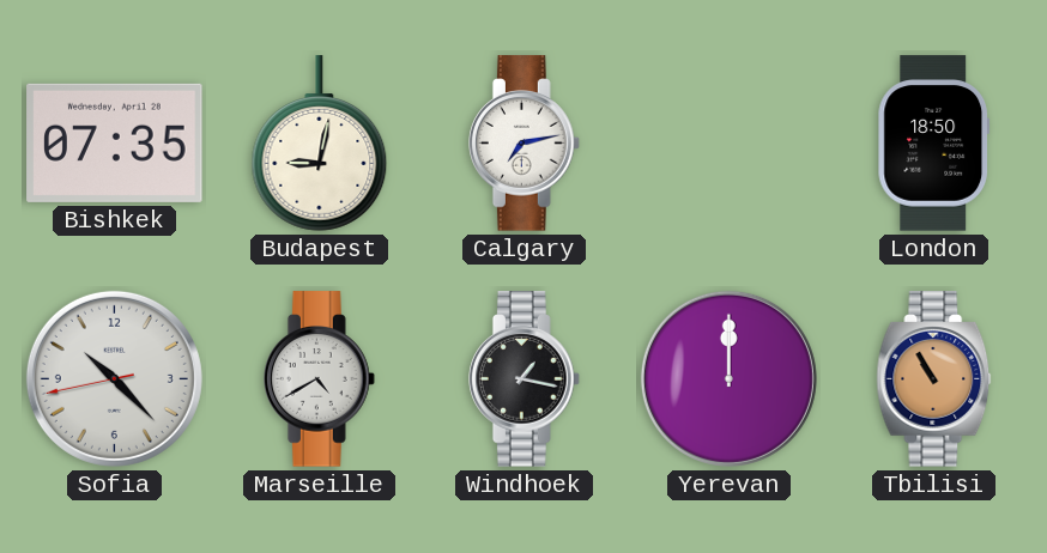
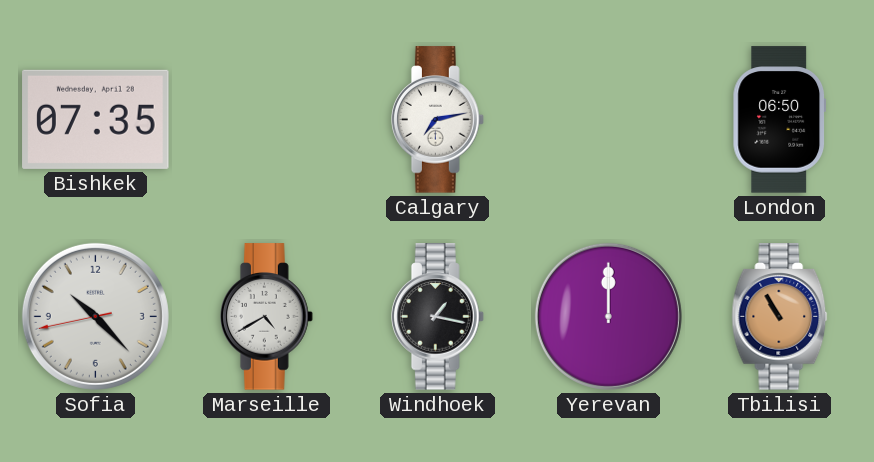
Budapest: 9:02 -> none (320, 144)
London: 18:50 -> 06:50 (780, 120)
